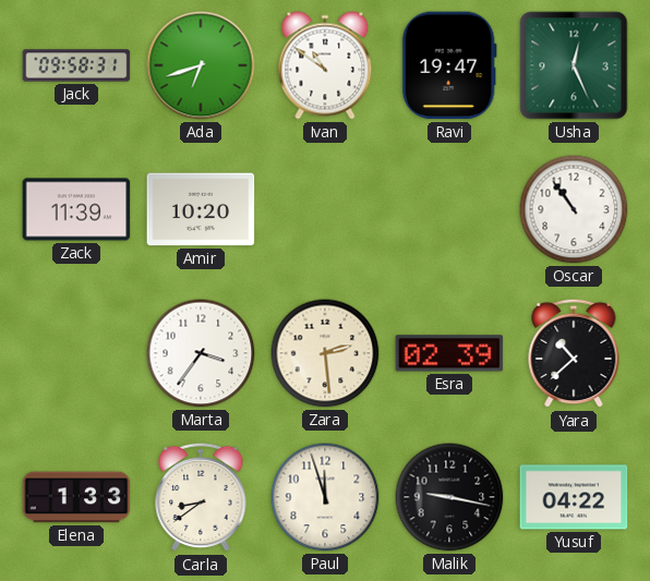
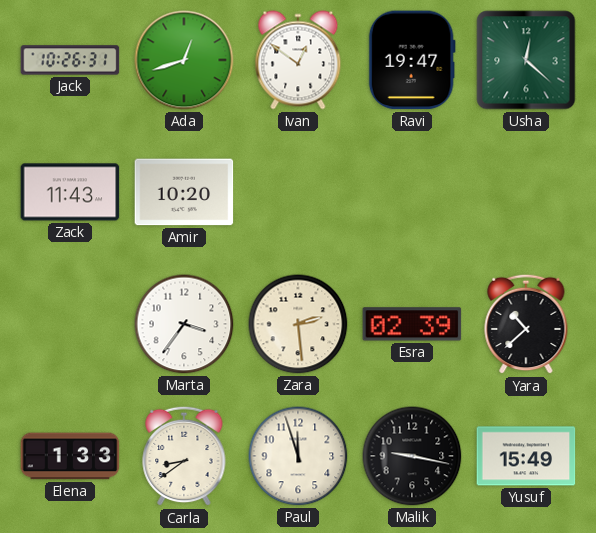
Jack: 09:58 -> 10:26 (70, 60)
Ada: 6:42 -> 12:42 (184, 60)
Ivan: 10:51 -> 12:51 (298, 60)
Usha: 12:26 -> 12:22 (526, 60)
Zack: 11:39 -> 11:43 (70, 192)
Oscar: 10:54 -> none (574, 209)
Yusuf: 04:22 -> 15:49 (526, 456)
